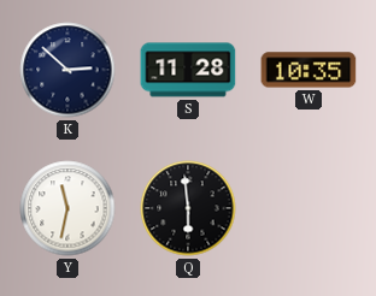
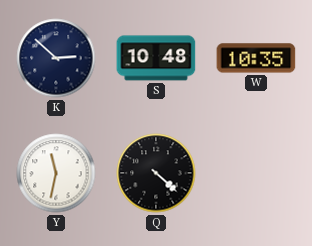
S: 11:28 -> 10:48 (156, 58)
Q: 5:59 -> 4:22 (156, 173)
